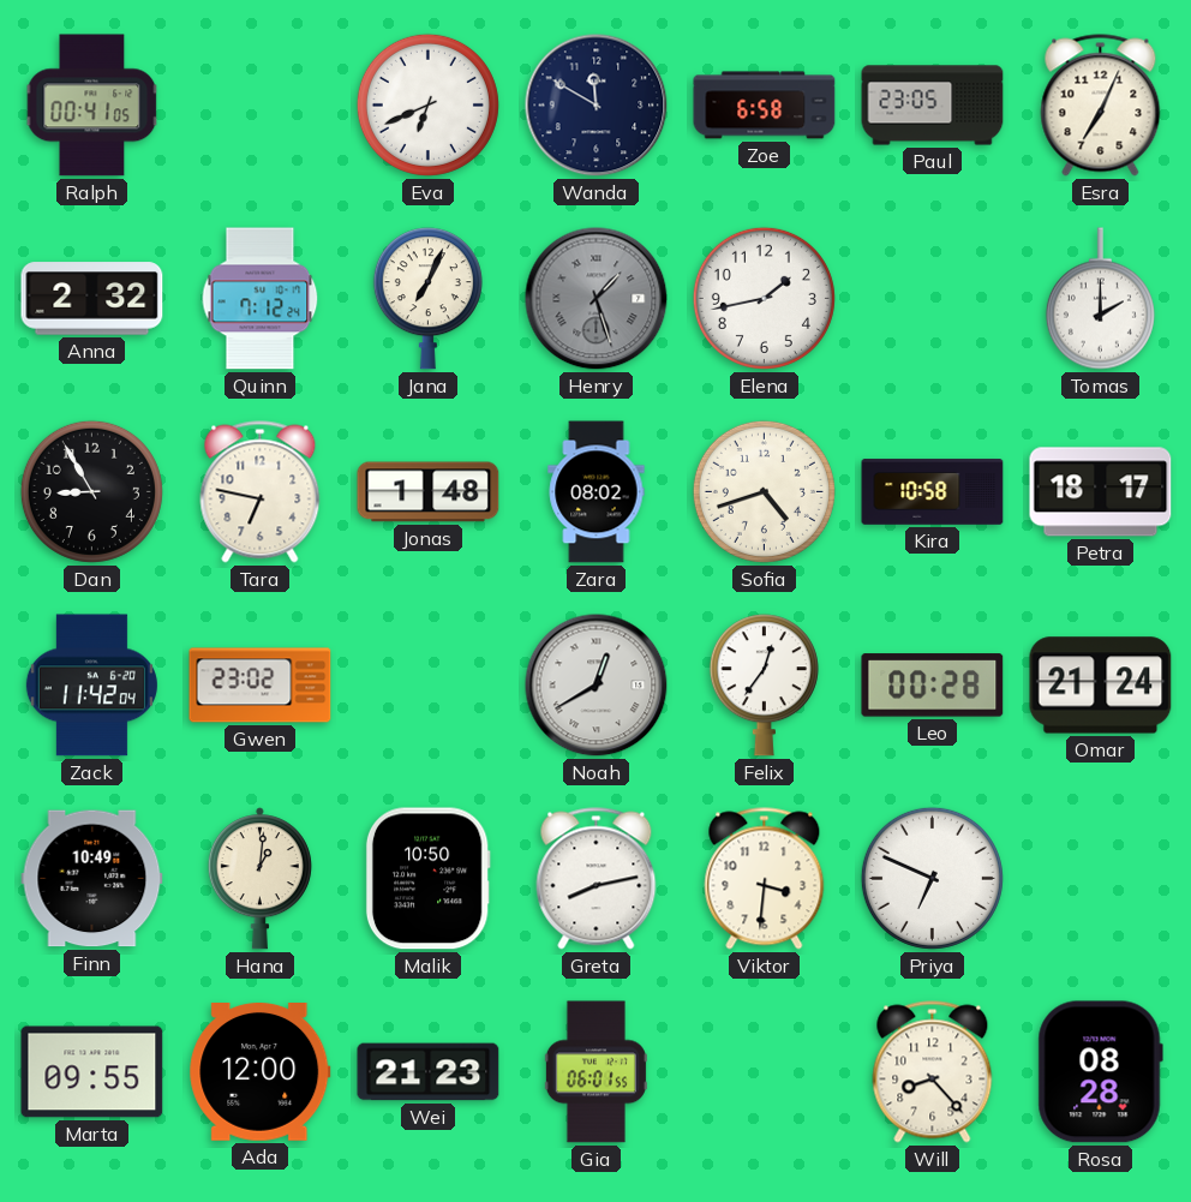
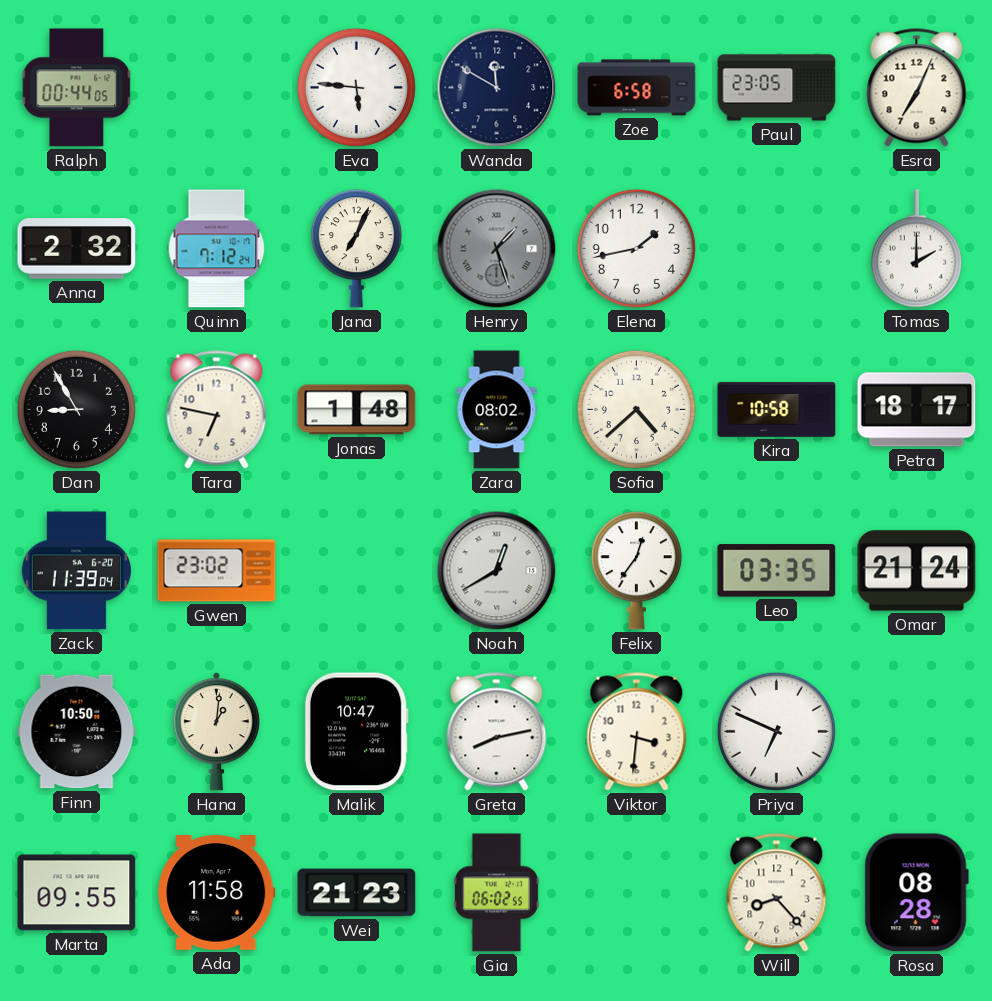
Ralph: 00:41 -> 00:44 (77, 88)
Eva: 6:41 -> 5:46 (356, 87)
Sofia: 4:42 -> 4:38 (636, 409)
Zack: 11:42 -> 11:39 (76, 571)
Leo: 00:28 -> 03:35 (777, 571)
Finn: 10:49 -> 10:50 (77, 732)
Malik: 10:50 -> 10:47 (356, 732)
Ada: 12:00 -> 11:58 (217, 893)
Gia: 06:01 -> 06:02 (496, 893)
